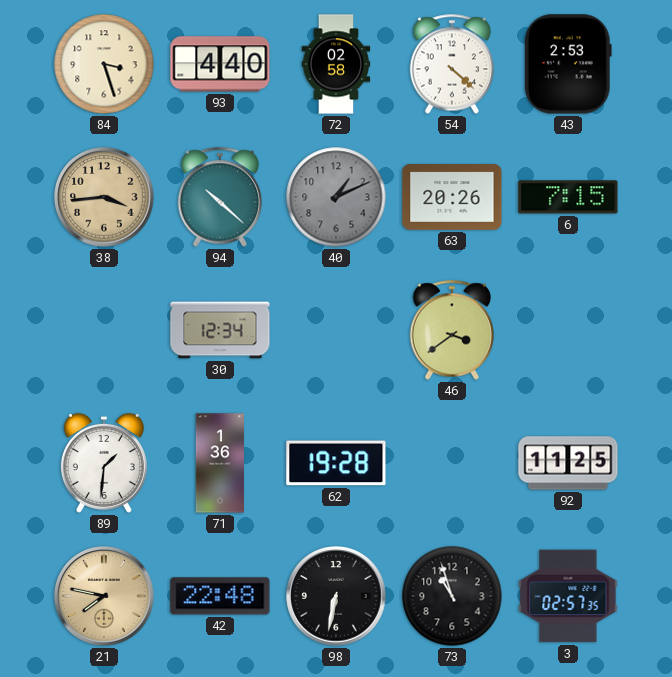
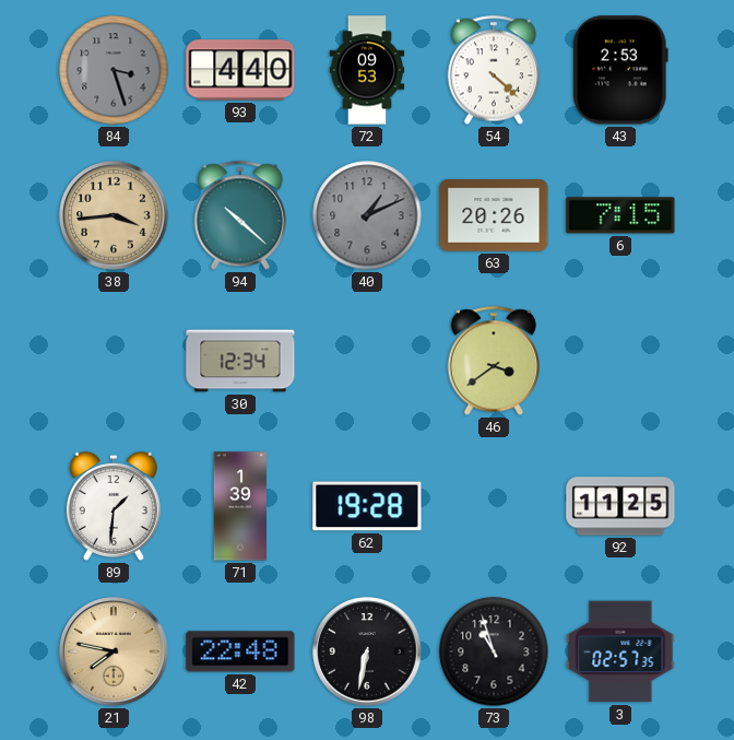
84 dial: cream -> grey (114, 70)
72: 02:58 -> 09:53 (367, 70)
71: 1:36 -> 1:39 (239, 506)
